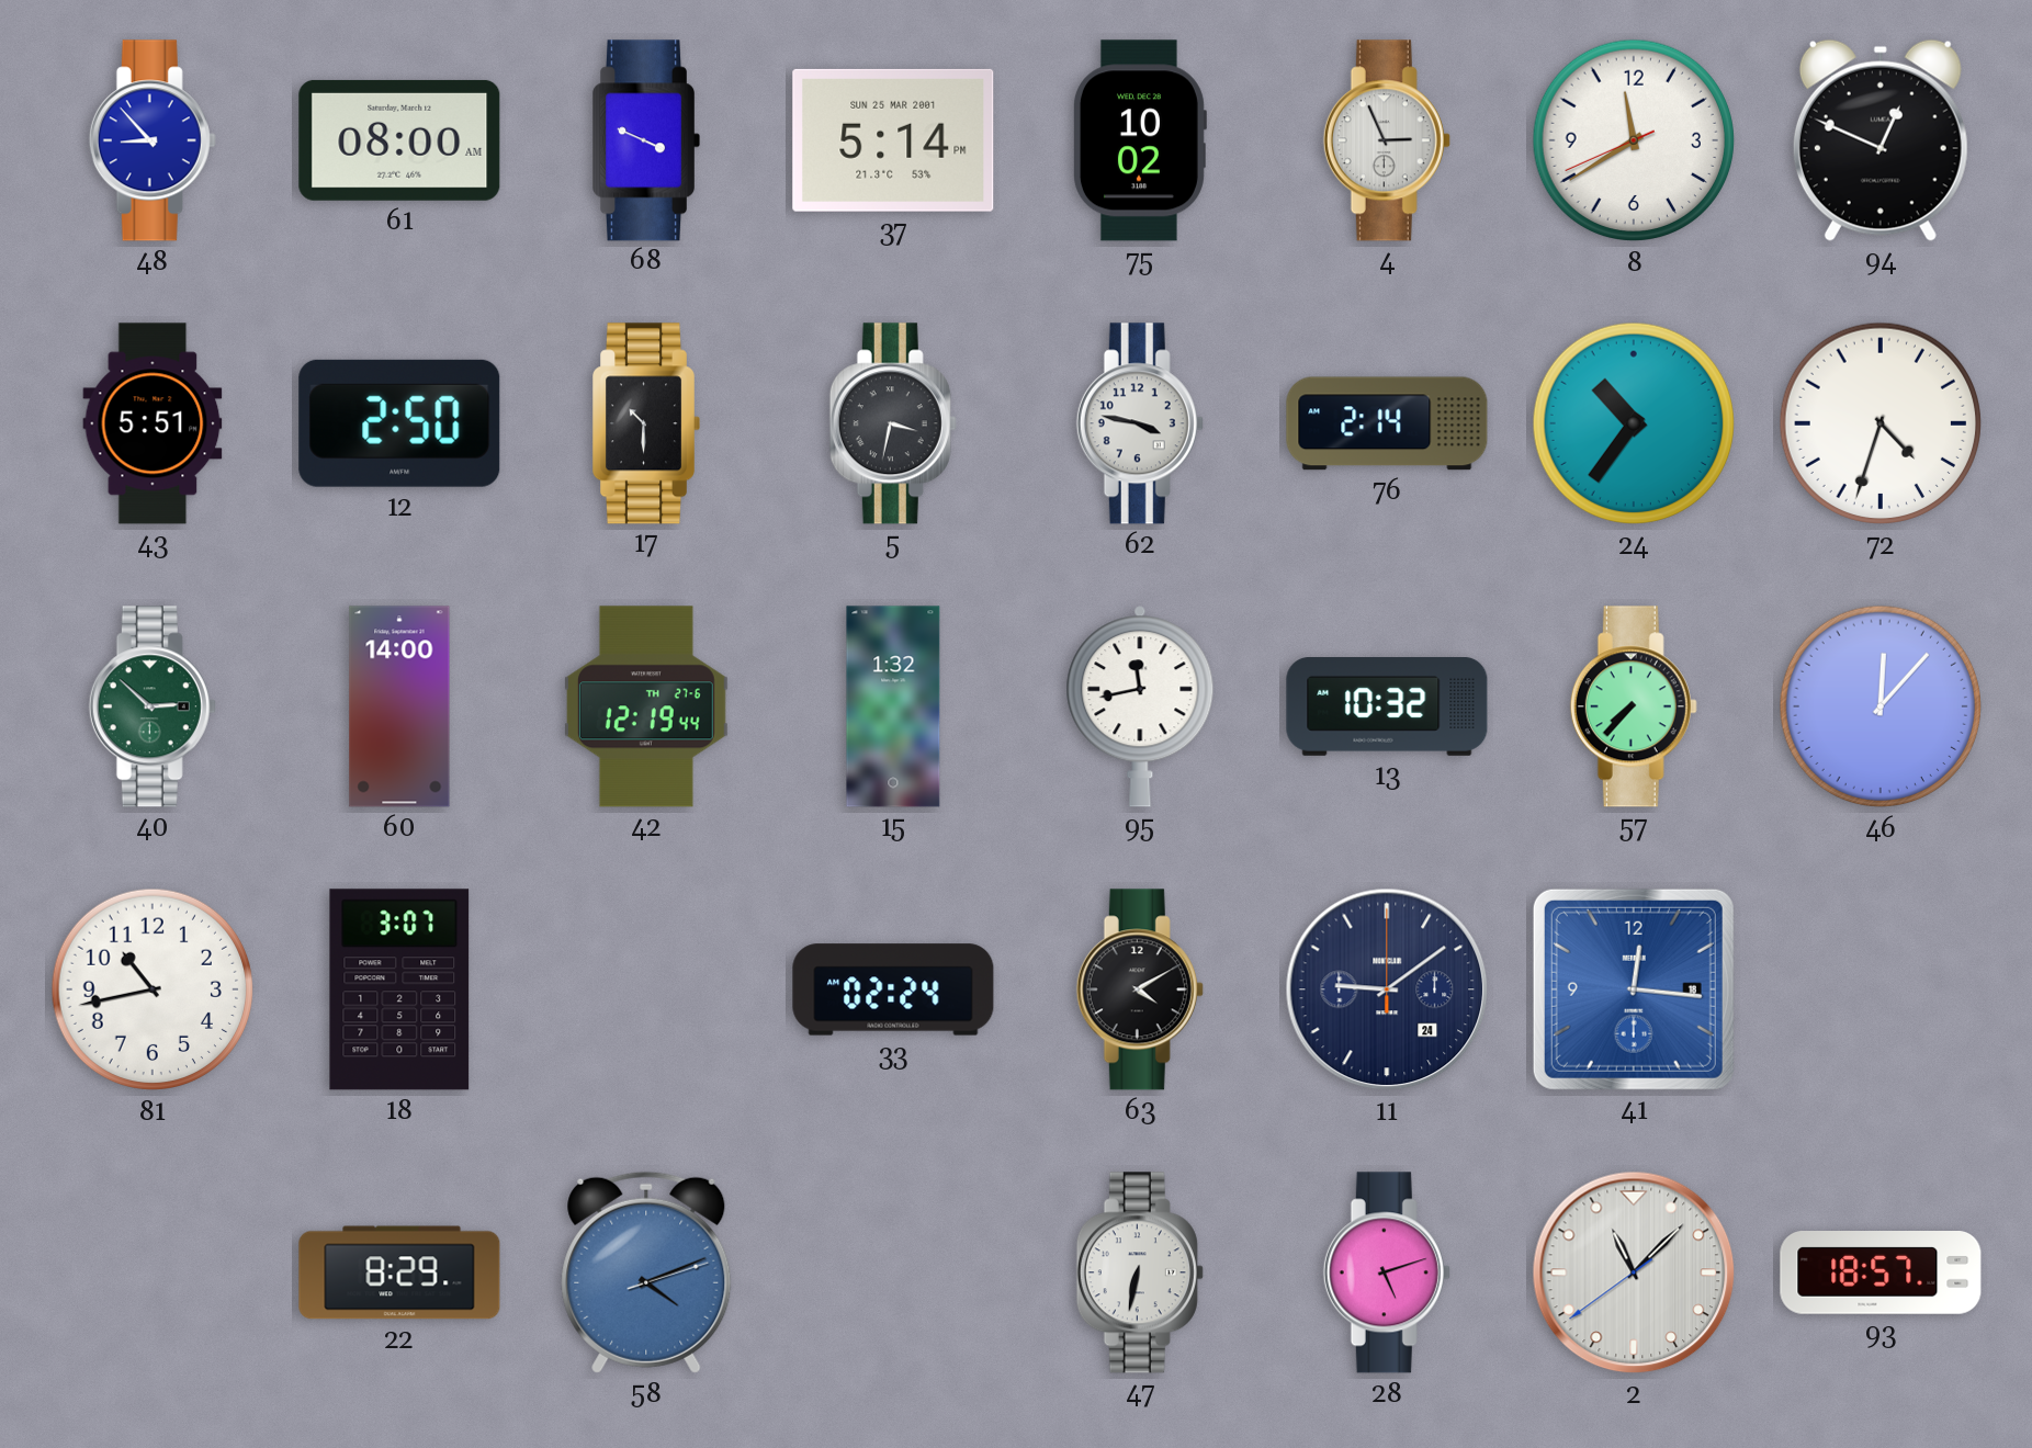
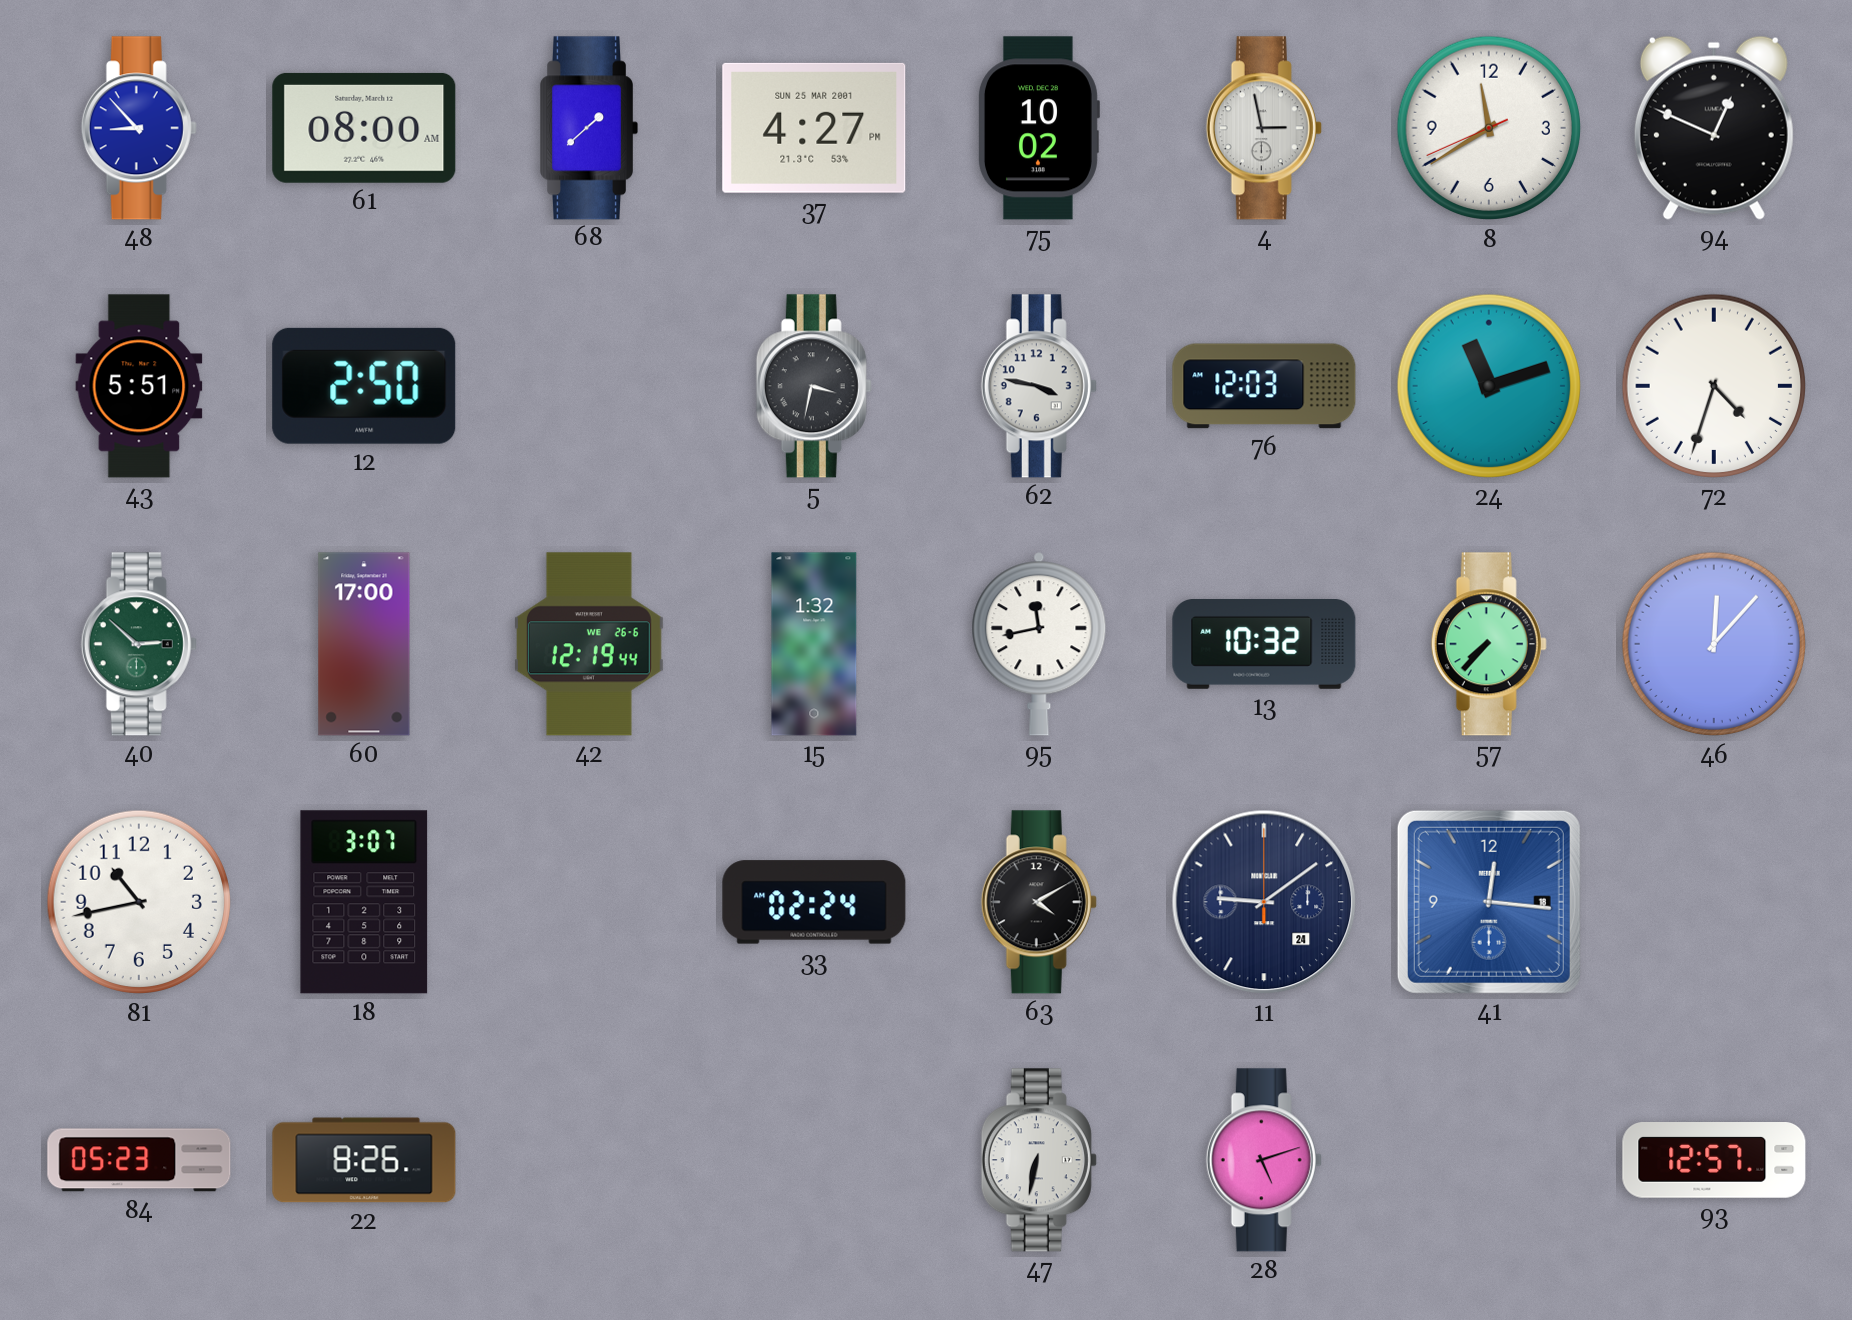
68: 3:49 -> 1:38 (589, 128)
37: 5:14 -> 4:27 (814, 128)
4: 2:56 -> 2:58 (1264, 128)
17: 10:30 -> none (646, 423)
76: 2:14 -> 12:03 (1264, 386)
24: 10:36 -> 11:12 (1489, 386)
60: 14:00 -> 17:00 (364, 644)
42 date: TH 27-6 -> WE 26-6 (589, 644)
84: none -> 05:23 (139, 1160)
22: 8:29 -> 8:26 (364, 1160)
58: 4:11 -> none (646, 1272)
2: 11:07 -> none (1634, 1272)
93: 18:57 -> 12:57 (1714, 1161)
